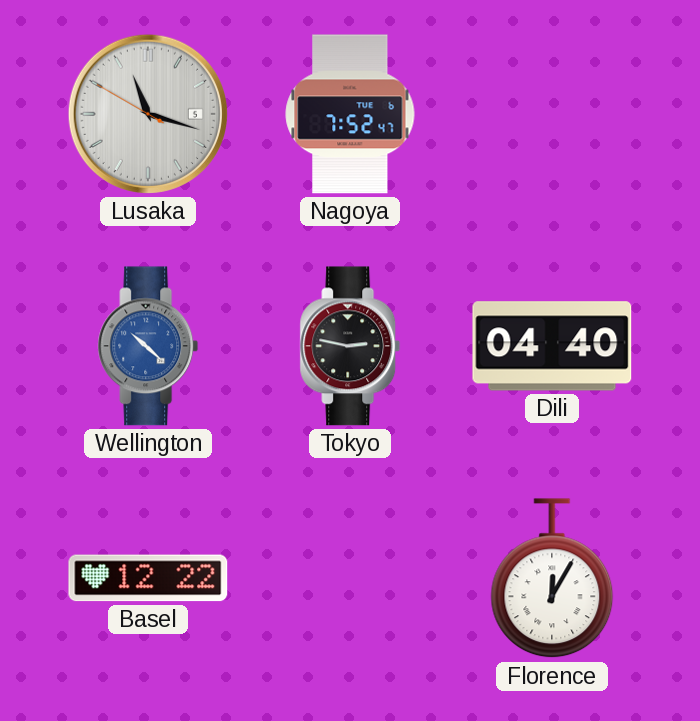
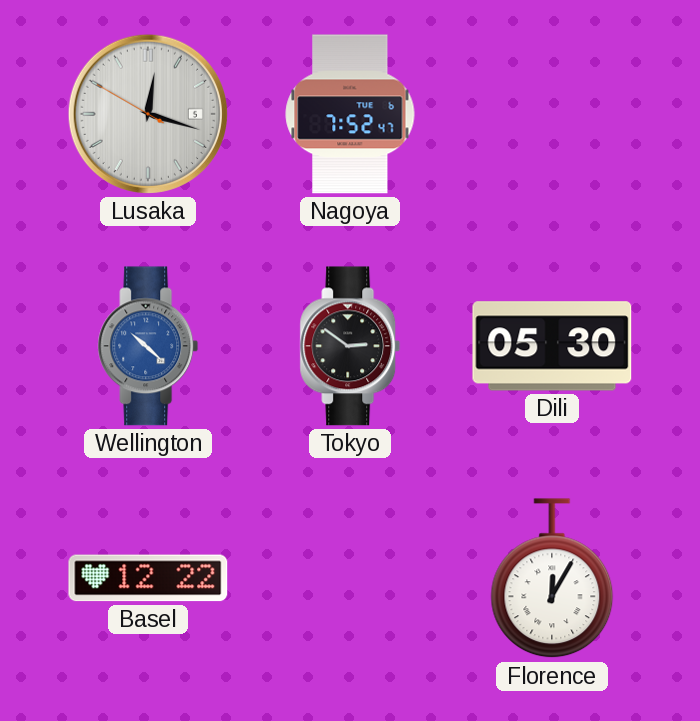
Lusaka: 11:17 -> 12:17 (148, 114)
Tokyo: 2:47 -> 2:51 (350, 346)
Dili: 04:40 -> 05:30 (552, 346)
